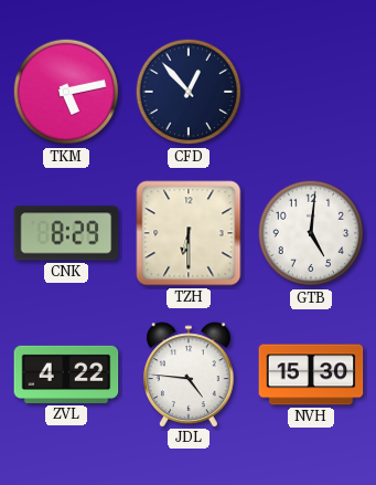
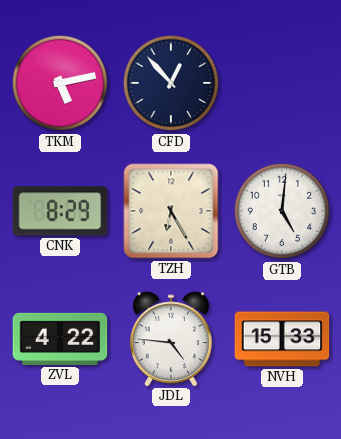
TZH: 6:30 -> 6:25 (171, 211)
NVH: 15:30 -> 15:33 (282, 339)
